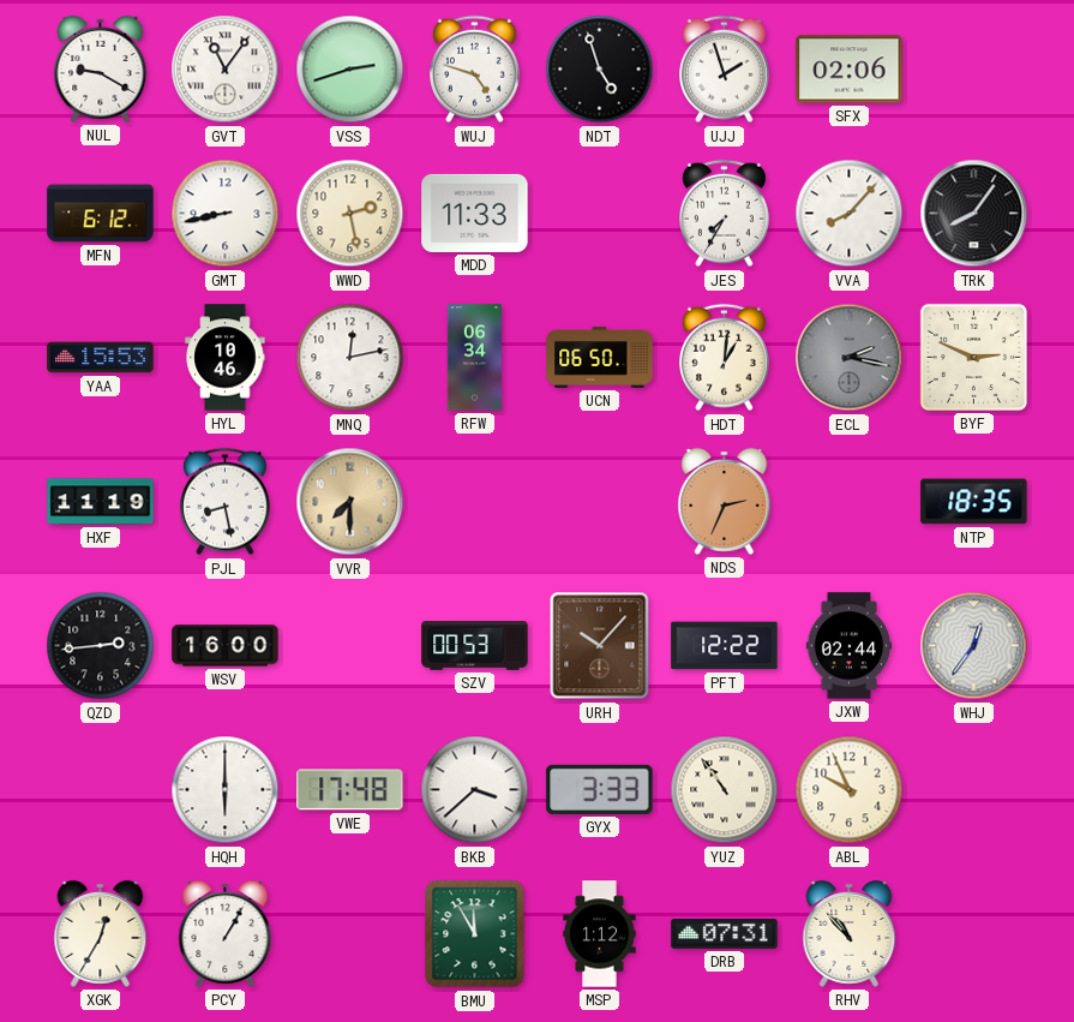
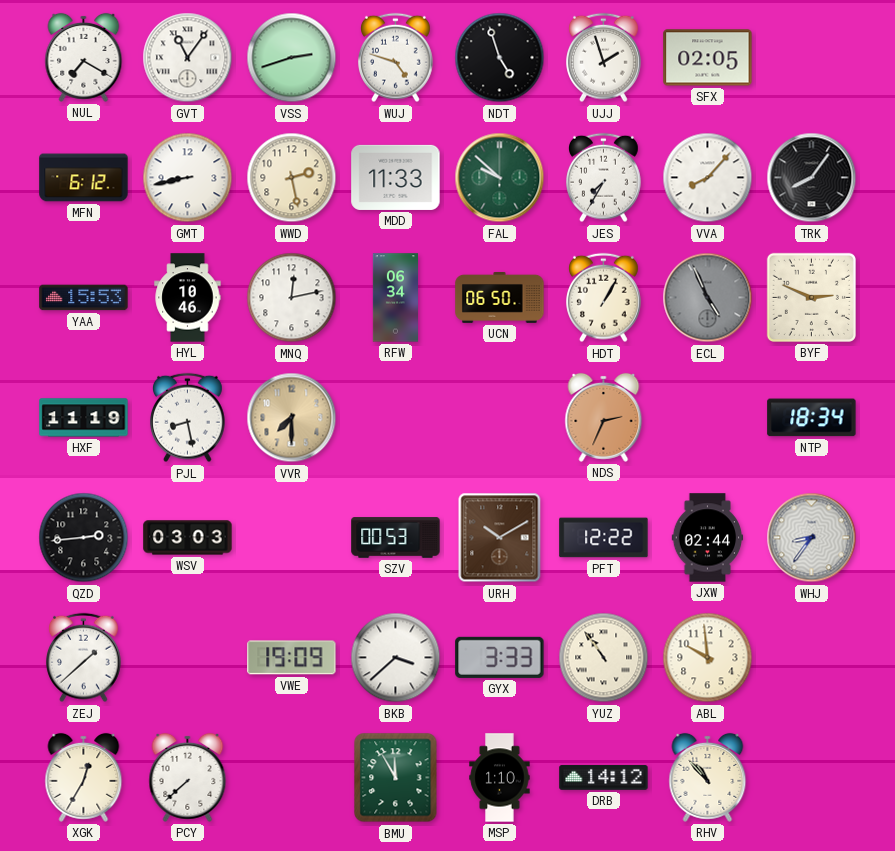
NUL: 9:20 -> 7:20 (84, 57)
SFX: 02:06 -> 02:05 (708, 58)
FAL: none -> 9:52 (500, 178)
HDT: 1:01 -> 1:05 (604, 298)
ECL: 2:17 -> 4:56 (708, 298)
NTP: 18:35 -> 18:34 (812, 418)
WSV: 16:00 -> 03:03 (188, 538)
URH: 10:07 -> 10:10 (500, 538)
WHJ: 12:36 -> 8:36 (812, 538)
ZEJ: none -> 1:38 (84, 658)
HQH: 6:00 -> none (226, 790)
VWE: 17:48 -> 19:09 (292, 658)
ABL: 9:56 -> 9:59 (708, 658)
PCY: 1:05 -> 7:38 (188, 777)
MSP: 1:12 -> 1:10 (500, 778)
DRB: 07:31 -> 14:12 (604, 778)
